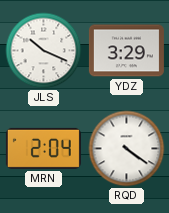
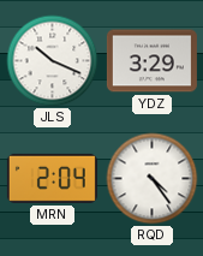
RQD: 4:21 -> 4:24 (153, 179)
